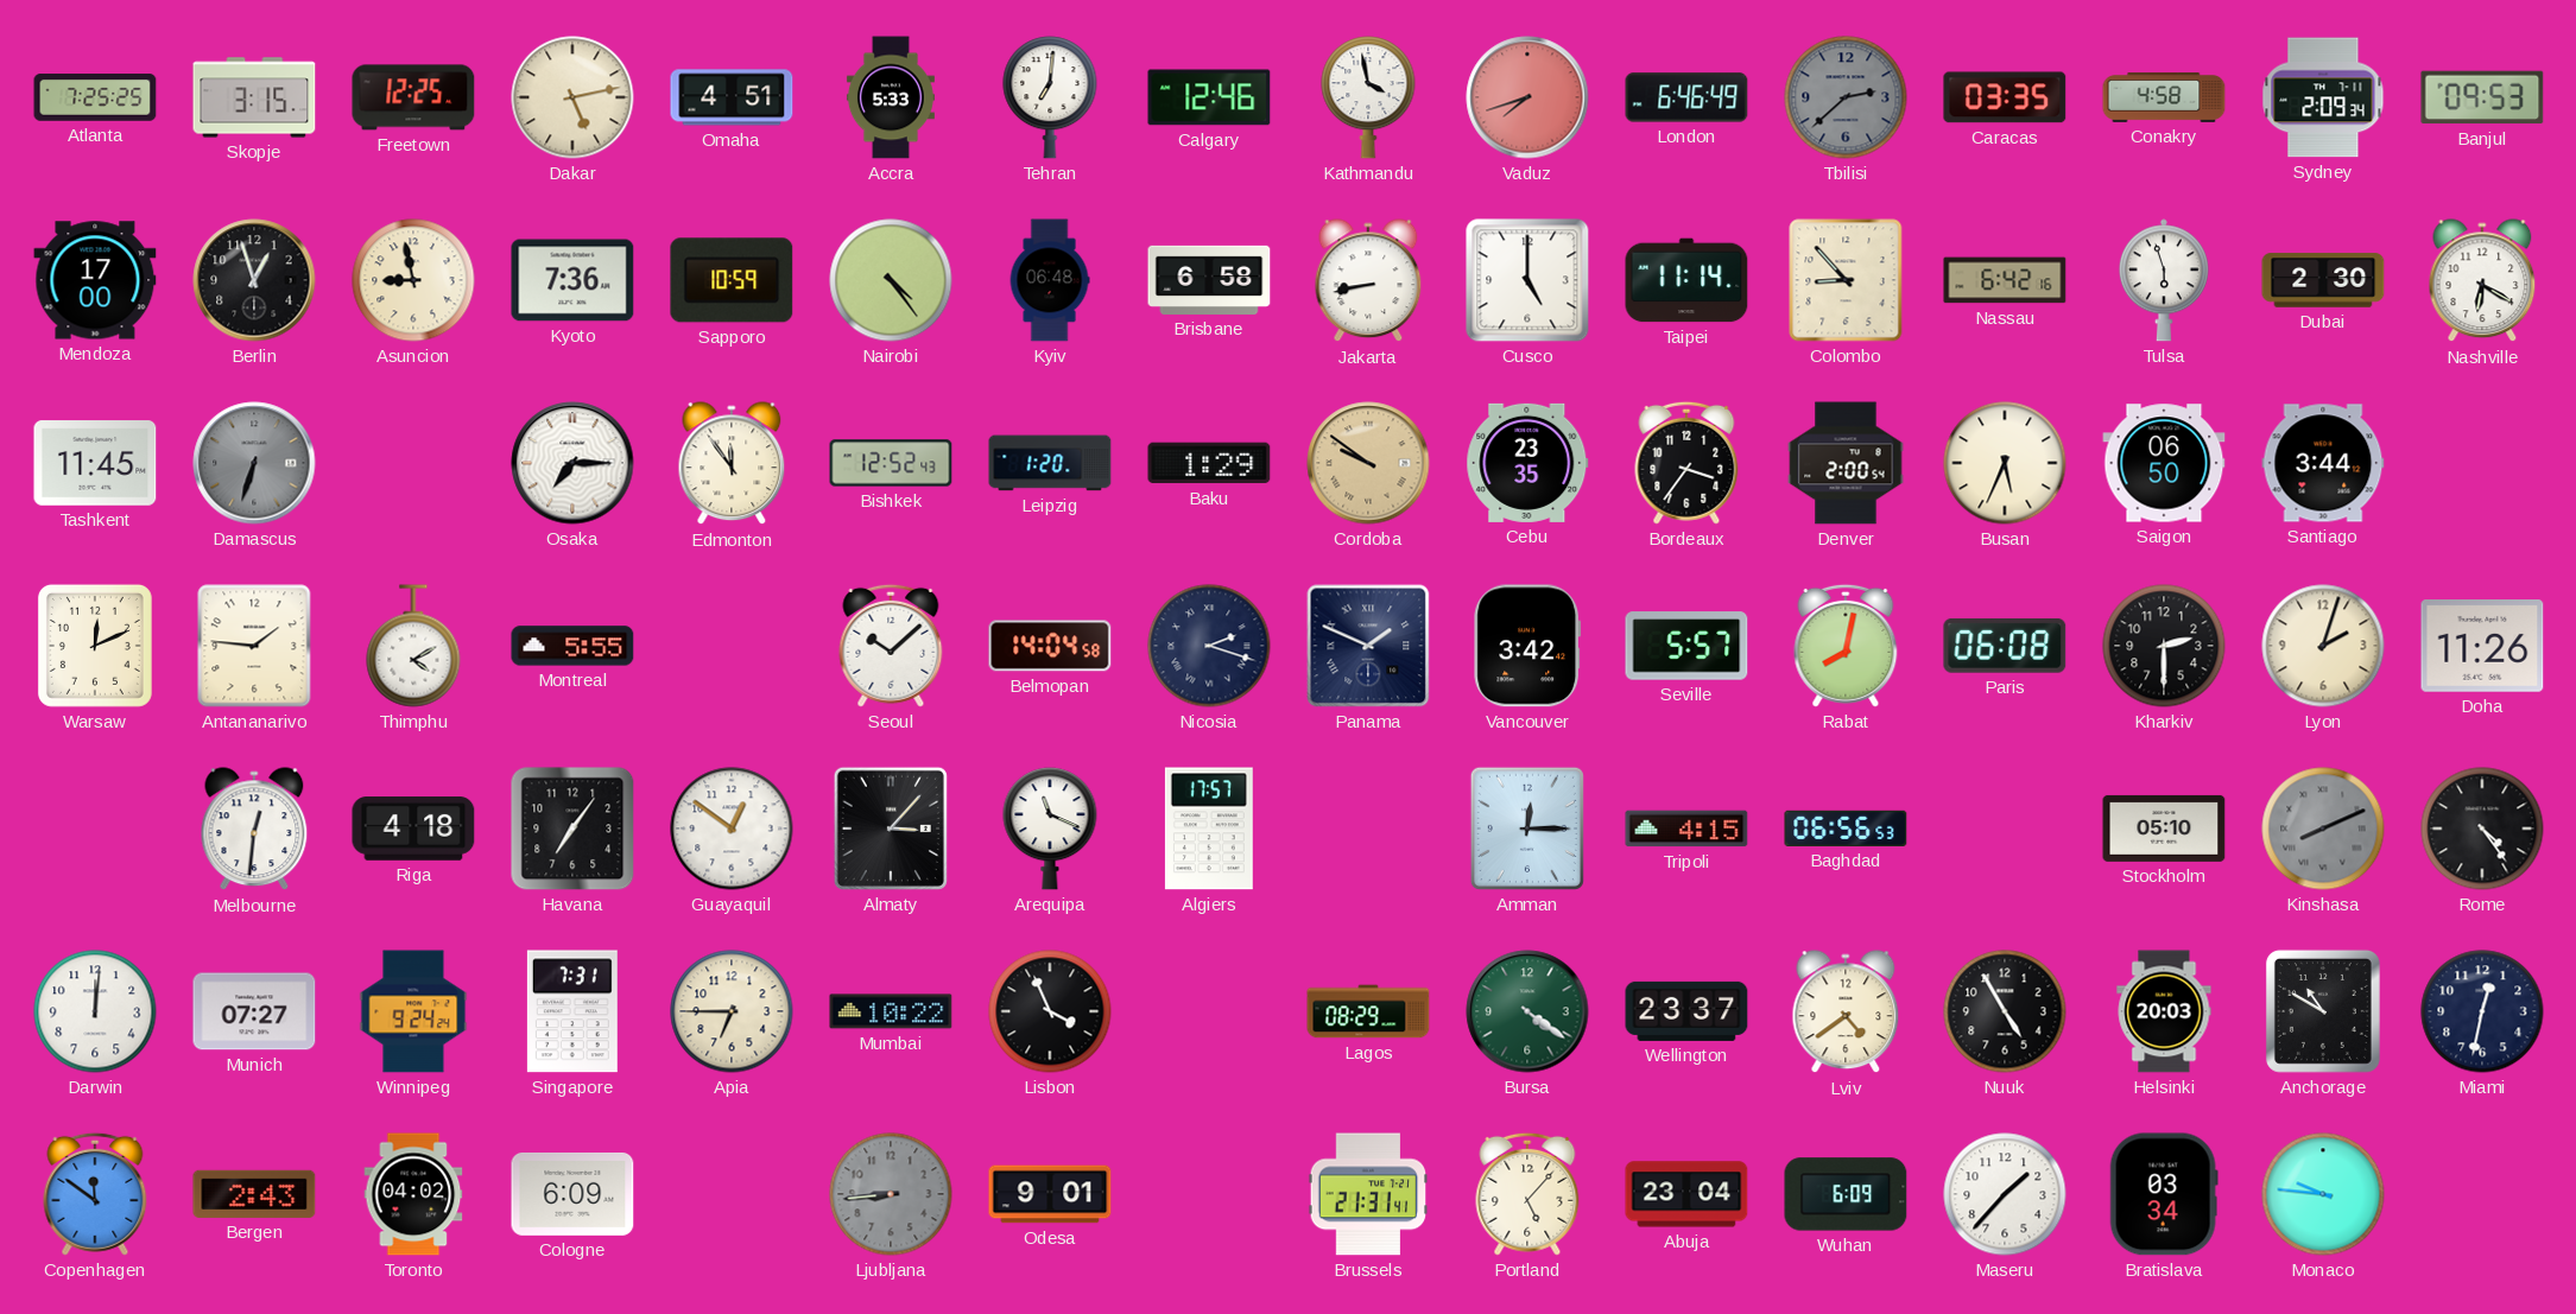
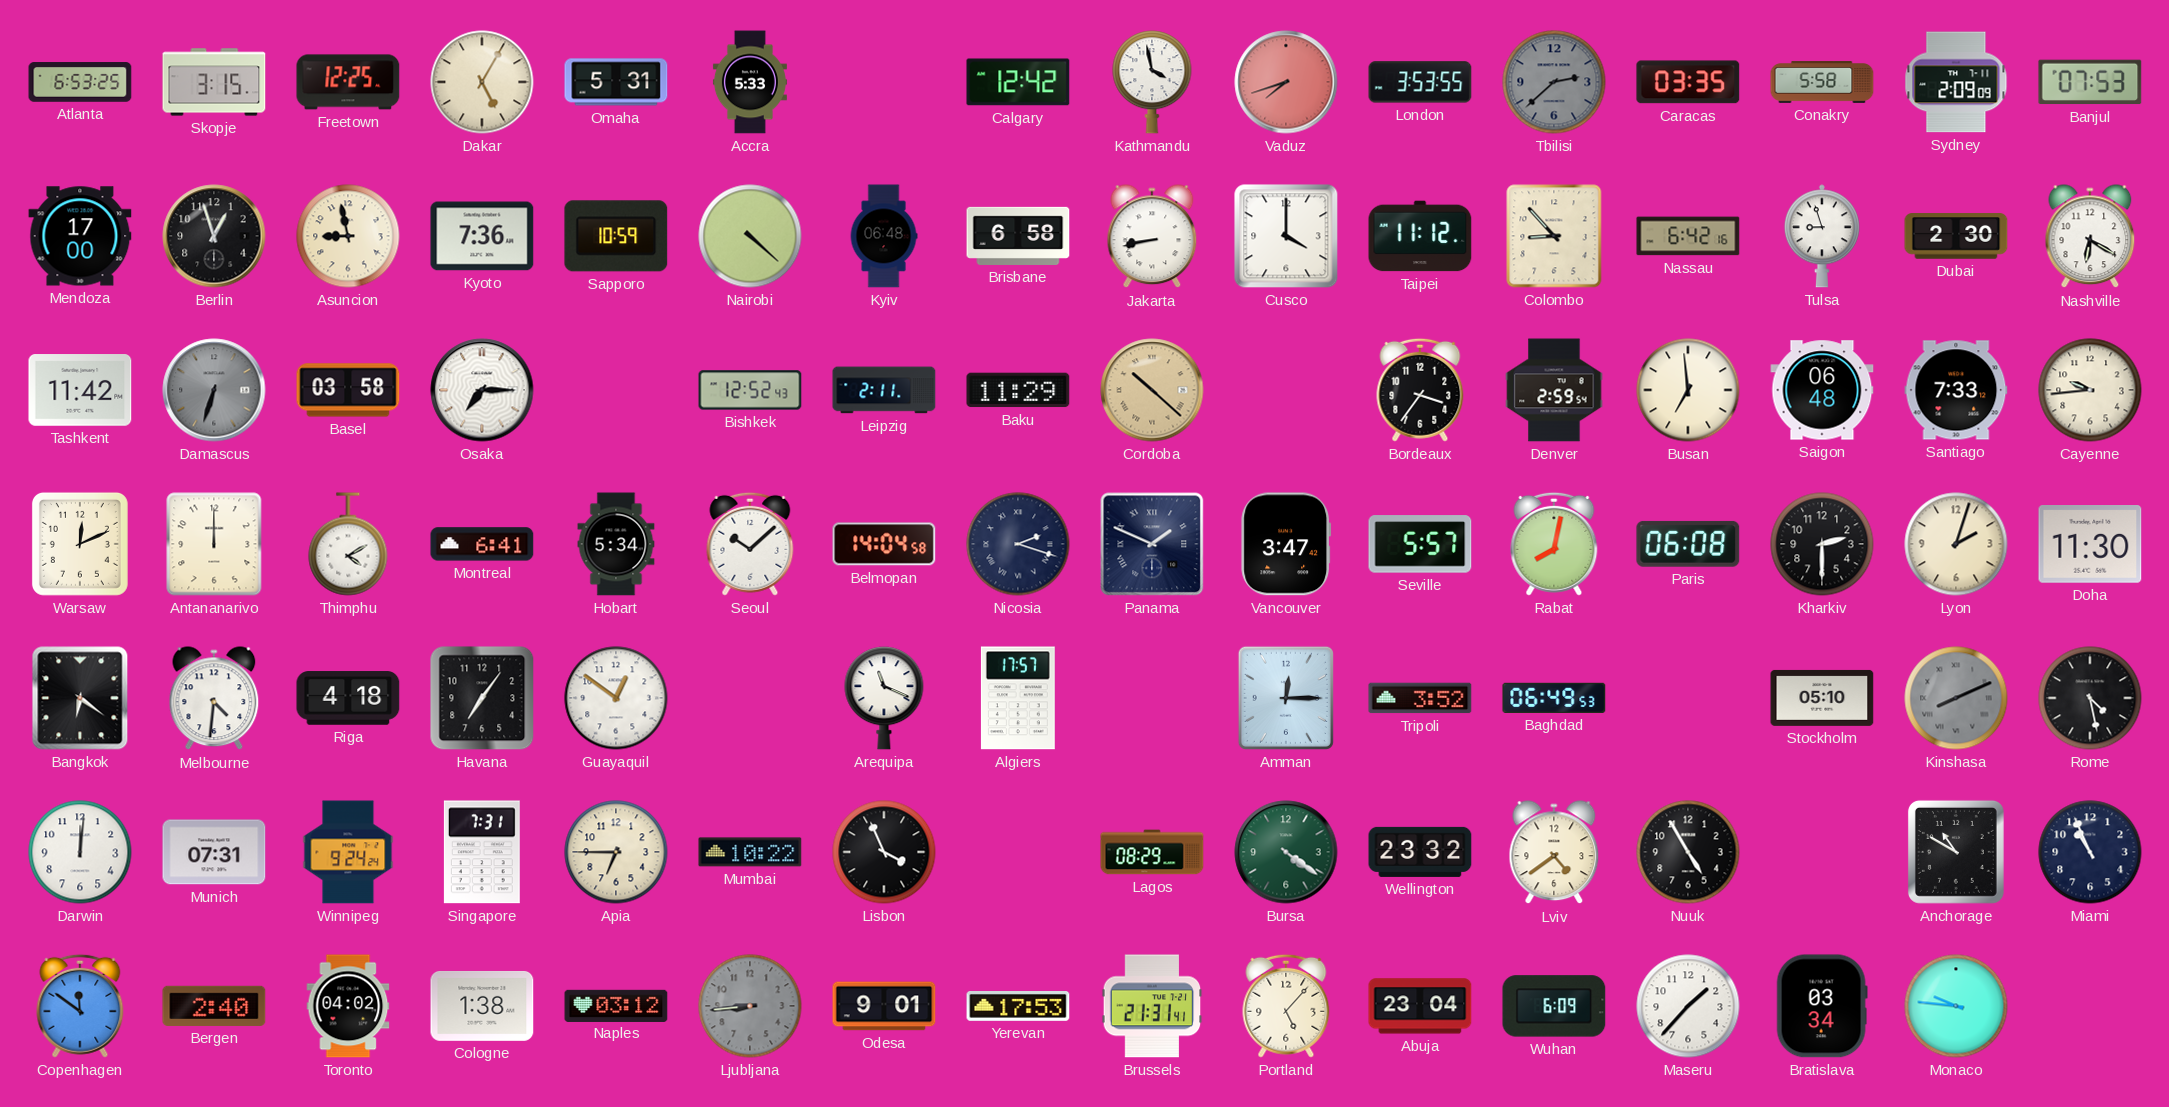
Atlanta: 7:25 -> 6:53 (80, 82)
Dakar: 5:13 -> 5:05 (482, 82)
Omaha: 4:51 -> 5:31 (616, 82)
Tehran: 7:01 -> none (1050, 97)
Calgary: 12:46 -> 12:42 (1018, 82)
London: 6:46 -> 3:53 (1420, 82)
Conakry: 4:58 -> 5:58 (1822, 82)
Sydney: 2:09:34 -> 2:09:09 (1956, 82)
Banjul: 09:53 -> 07:53 (2090, 82)
Nairobi: 4:24 -> 4:22 (750, 236)
Cusco: 5:00 -> 4:00 (1286, 236)
Taipei: 11:14 -> 11:12 (1420, 236)
Tulsa: 5:57 -> 8:57 (1822, 236)
Tashkent: 11:45 -> 11:42 (80, 390)
Basel: none -> 03:58 (348, 390)
Edmonton: 11:54 -> none (732, 464)
Leipzig: 1:20 -> 2:11 (884, 390)
Baku: 1:29 -> 11:29 (1018, 390)
Cordoba: 9:51 -> 10:22 (1152, 390)
Cebu: 23:35 -> none (1527, 463)
Denver: 2:00 -> 2:59 (1554, 390)
Busan: 5:34 -> 6:59 (1688, 390)
Saigon: 06:50 -> 06:48 (1822, 390)
Santiago: 3:44 -> 7:33 (1956, 390)
Cayenne: none -> 9:44 (2090, 390)
Antananarivo: 1:46 -> 12:00 (214, 544)
Montreal: 5:55 -> 6:41 (482, 544)
Hobart: none -> 5:34 (616, 544)
Vancouver: 3:42 -> 3:47 (1286, 544)
Doha: 11:26 -> 11:30 (2090, 545)
Bangkok: none -> 6:21 (80, 698)
Melbourne: 12:31 -> 4:31 (214, 699)
Almaty: 3:07 -> none (891, 829)
Tripoli: 4:15 -> 3:52 (1420, 698)
Baghdad: 06:56 -> 06:49 (1554, 698)
Rome: 4:24 -> 4:28 (2090, 698)
Munich: 07:27 -> 07:31 (214, 852)
Wellington: 23:37 -> 23:32 (1420, 852)
Helsinki: 20:03 -> none (2164, 1011)
Miami: 12:32 -> 10:56 (2090, 852)
Bergen: 2:43 -> 2:40 (214, 1006)
Cologne: 6:09 -> 1:38 (482, 1006)
Naples: none -> 03:12 (616, 1005)
Yerevan: none -> 17:53 (1018, 1007)
